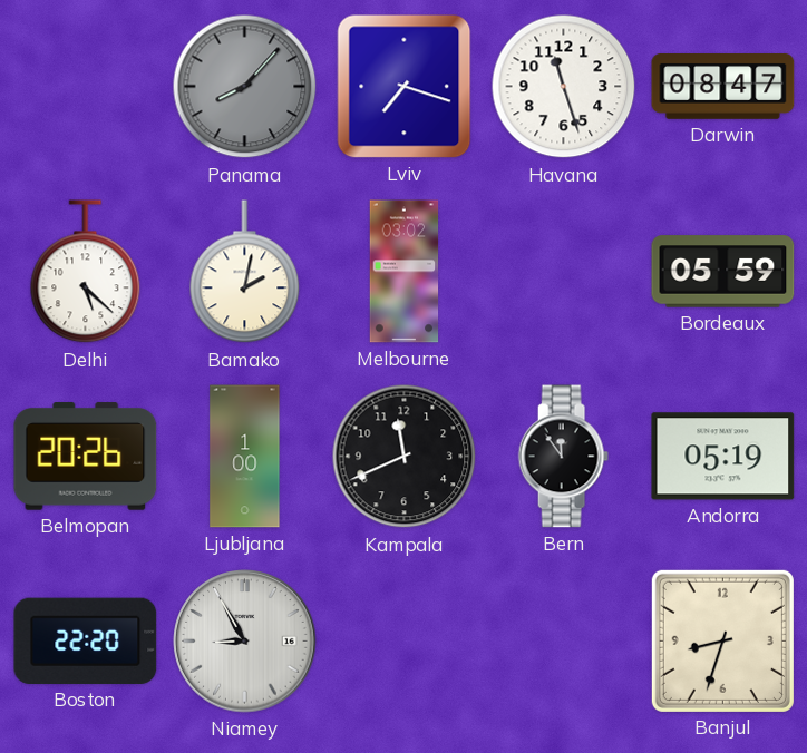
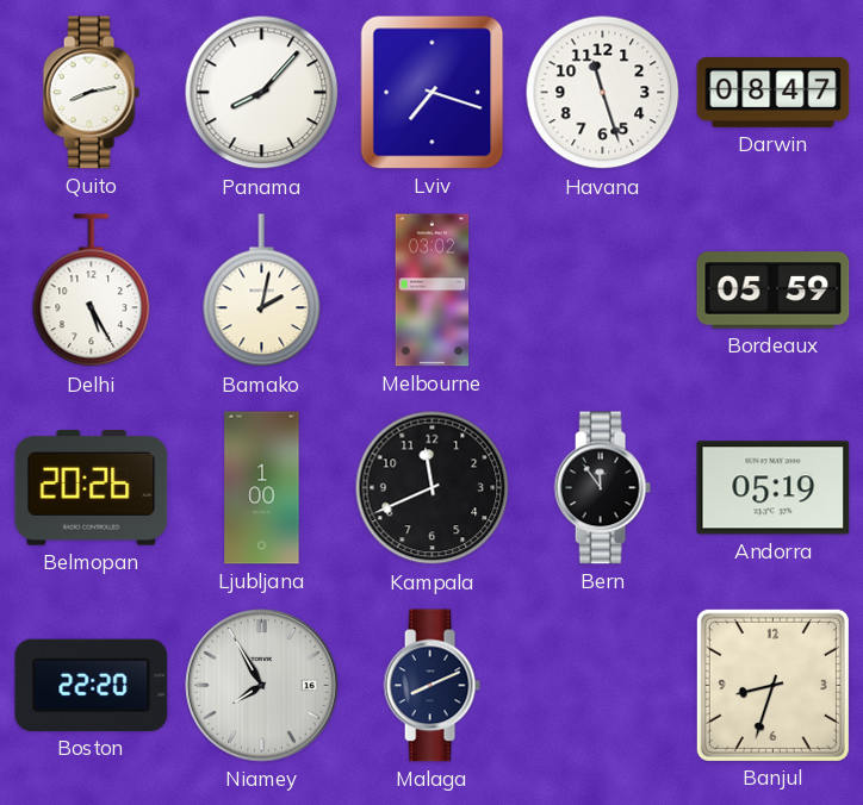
Quito: none -> 8:13 (91, 93)
Panama dial: grey -> white (262, 93)
Delhi: 5:22 -> 5:25 (92, 291)
Niamey: 8:55 -> 7:55 (262, 686)
Malaga: none -> 8:11 (431, 686)
